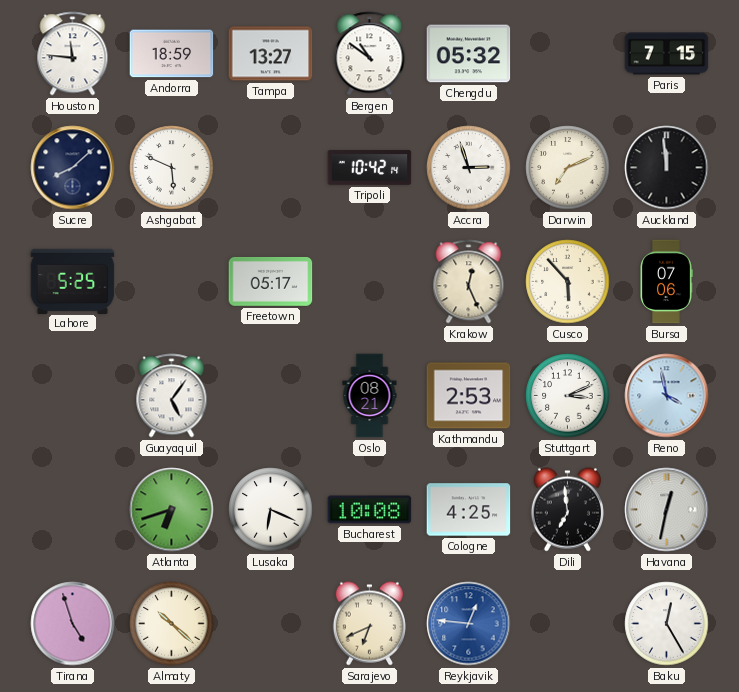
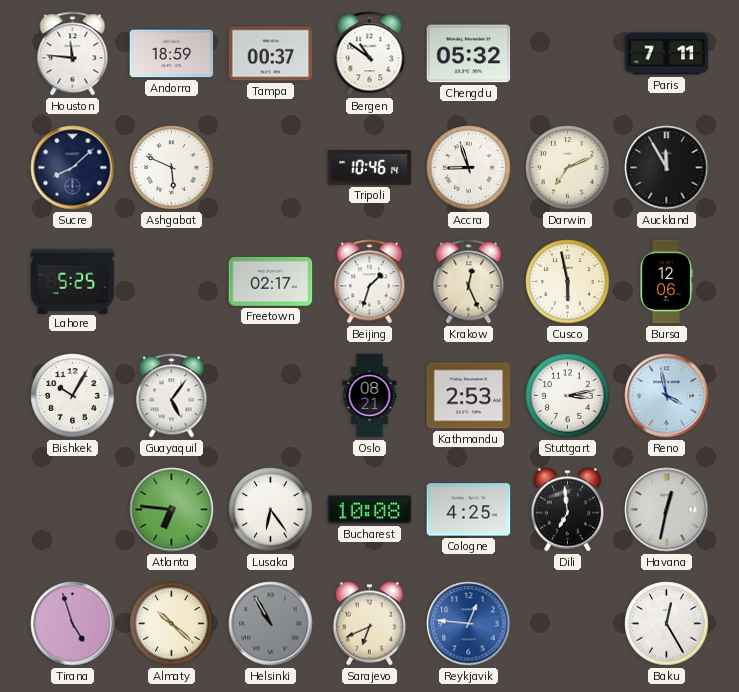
Tampa: 13:27 -> 00:37 (271, 54)
Paris: 7:15 -> 7:11 (667, 54)
Tripoli: 10:42 -> 10:46 (370, 168)
Accra: 2:57 -> 8:57 (469, 168)
Auckland: 11:59 -> 11:55 (667, 168)
Freetown: 05:17 -> 02:17 (271, 282)
Beijing: none -> 1:33 (370, 282)
Cusco: 5:53 -> 5:58 (568, 282)
Bursa: 07:06 -> 12:06 (666, 282)
Bishkek: none -> 10:05 (73, 396)
Stuttgart: 3:11 -> 3:13 (568, 396)
Atlanta: 6:42 -> 6:46 (172, 510)
Lusaka: 6:19 -> 6:24 (271, 510)
Helsinki: none -> 10:55 (271, 624)
